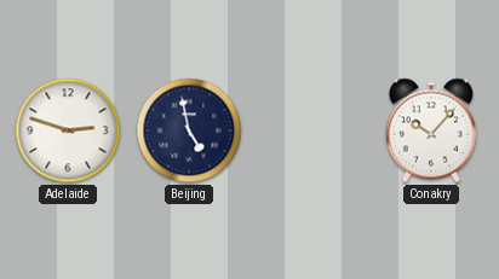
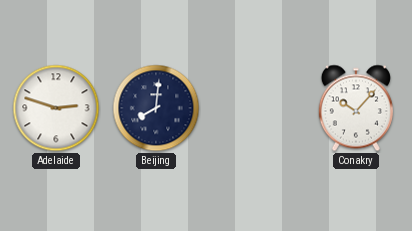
Beijing: 4:58 -> 8:01 (156, 108)
